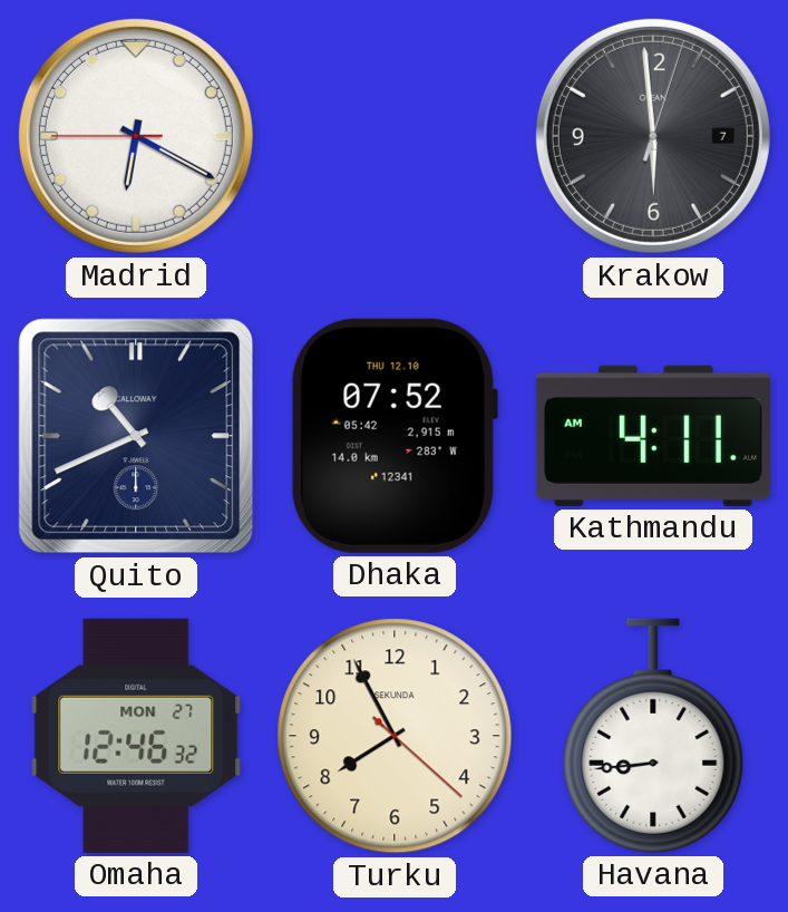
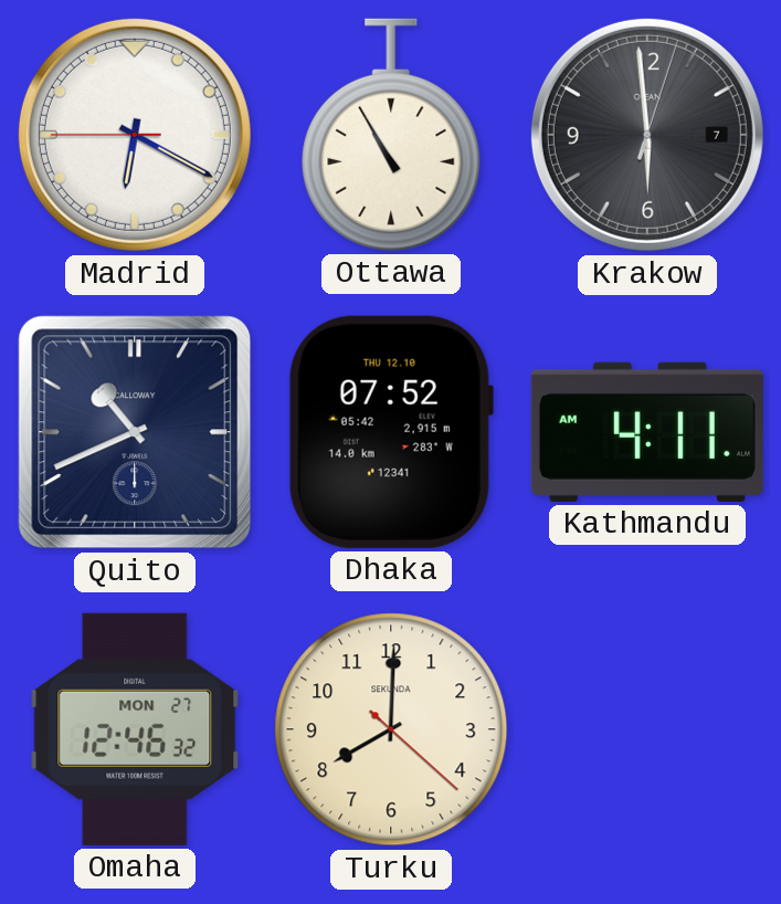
Ottawa: none -> 10:55 (391, 135)
Turku: 7:55 -> 8:00 (391, 729)
Havana: 8:44 -> none (653, 736)
